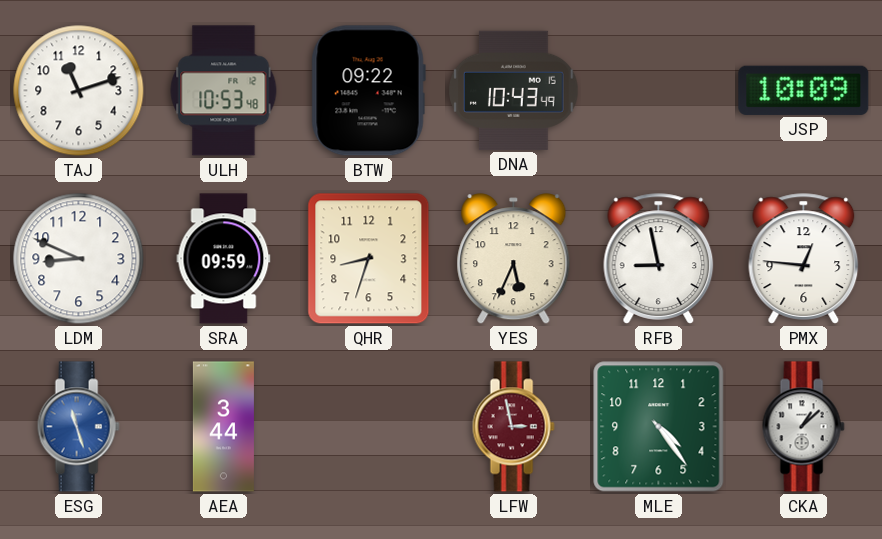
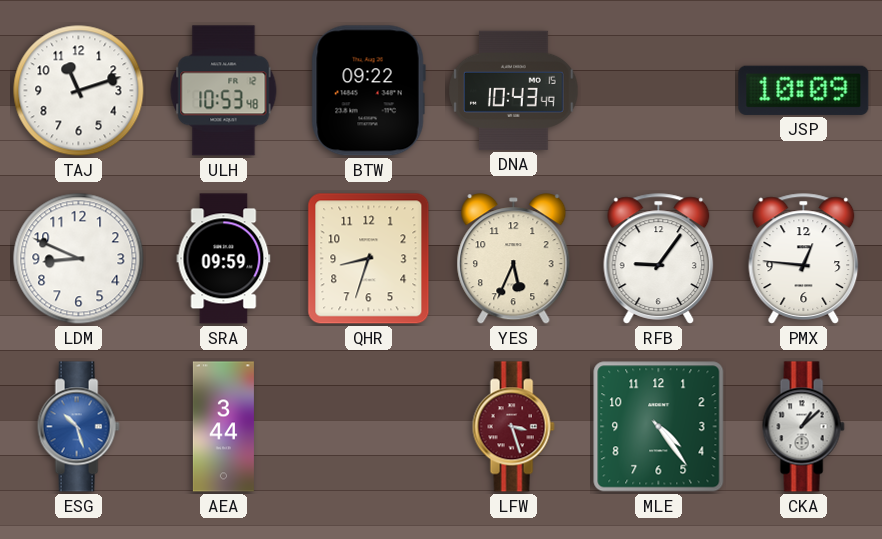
RFB: 8:58 -> 9:06 (659, 259)
ESG: 11:27 -> 10:27 (78, 427)
LFW: 2:58 -> 3:27 (513, 427)
